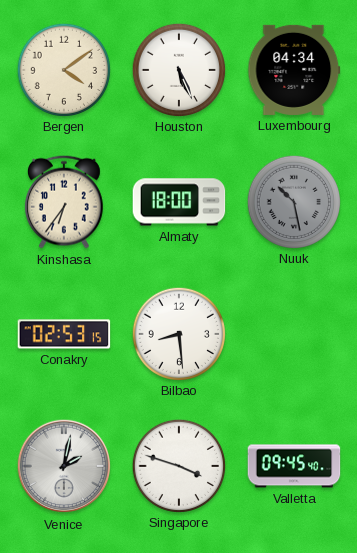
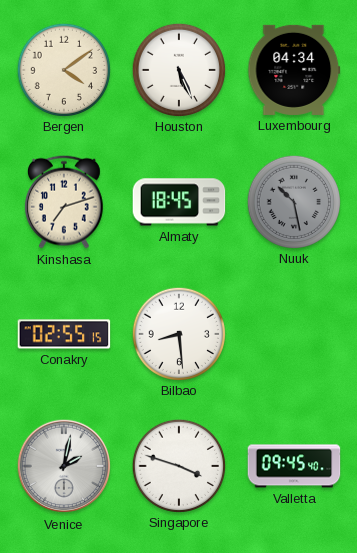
Kinshasa: 6:36 -> 7:12 (64, 202)
Almaty: 18:00 -> 18:45 (179, 202)
Conakry: 02:53 -> 02:55 (64, 334)
